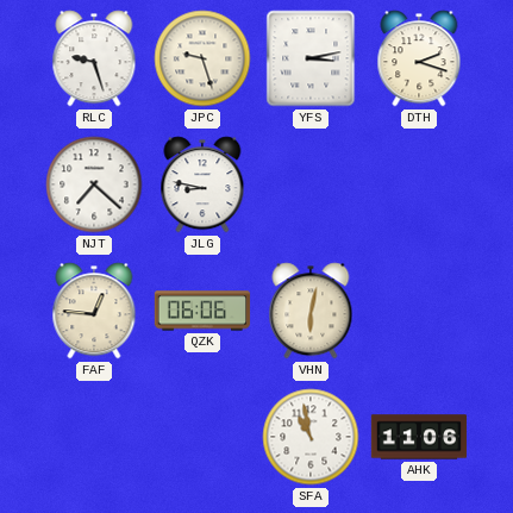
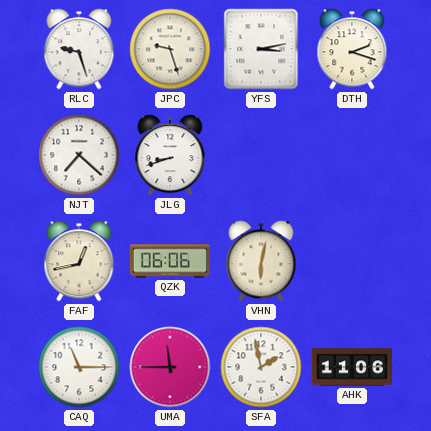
JLG: 8:47 -> 8:42 (170, 155)
FAF: 12:46 -> 12:43 (79, 261)
CAQ: none -> 11:15 (79, 367)
UMA: none -> 11:45 (170, 367)
SFA: 10:58 -> 1:58 (261, 367)
